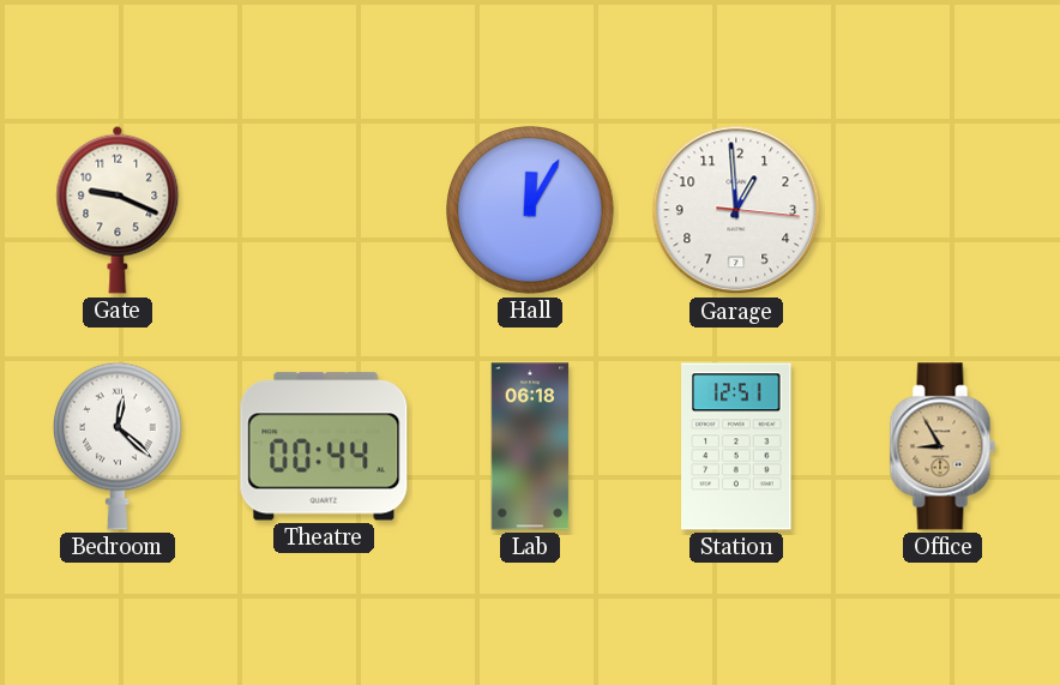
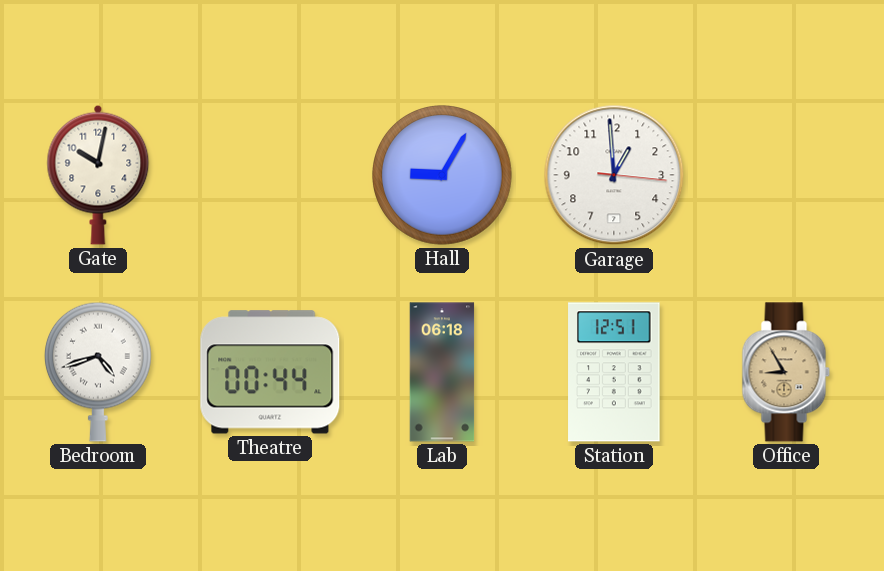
Gate: 9:19 -> 10:02 (98, 175)
Hall: 12:05 -> 9:05 (443, 176)
Bedroom: 12:22 -> 4:42 (98, 372)
